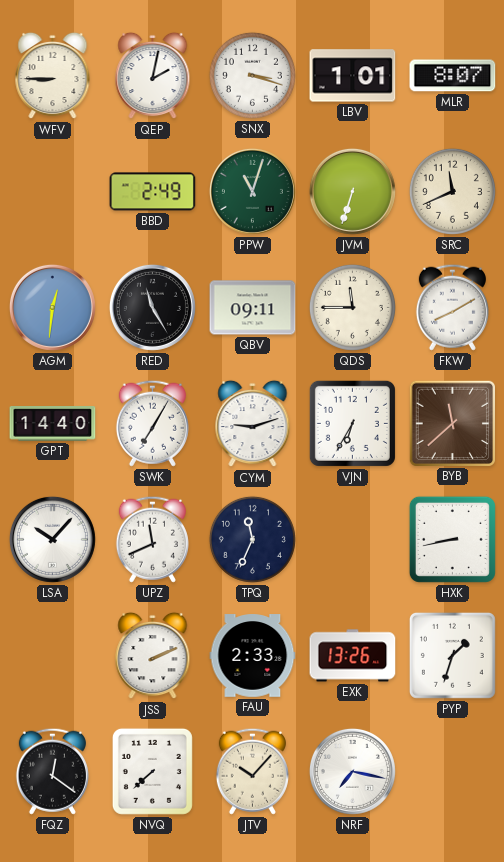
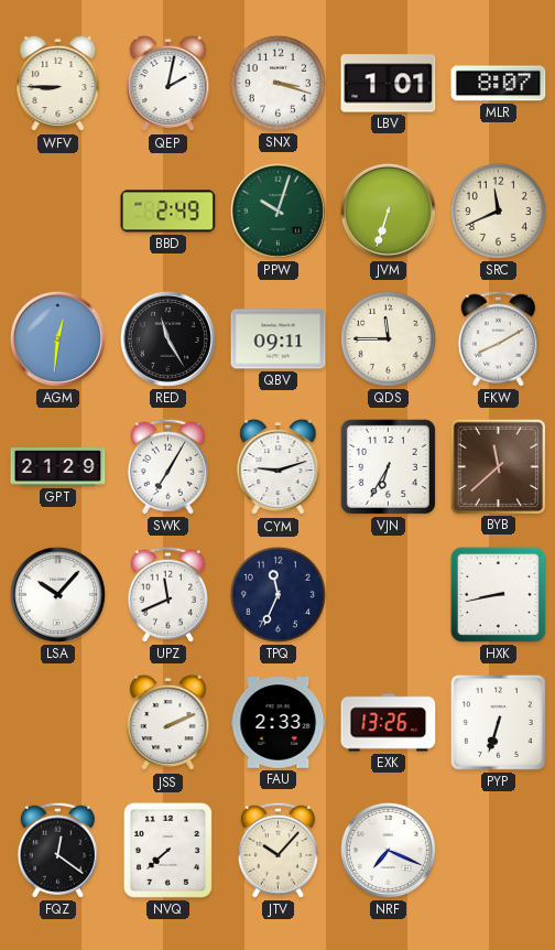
PPW: 11:03 -> 10:03 (277, 210)
GPT: 14:40 -> 21:29 (58, 467)
PYP: 1:33 -> 6:33 (498, 722)
NRF: 7:17 -> 7:19 (388, 850)
